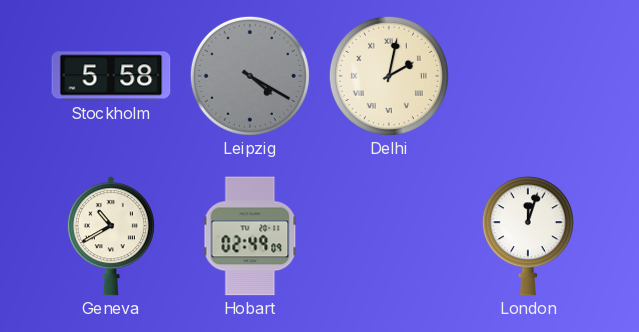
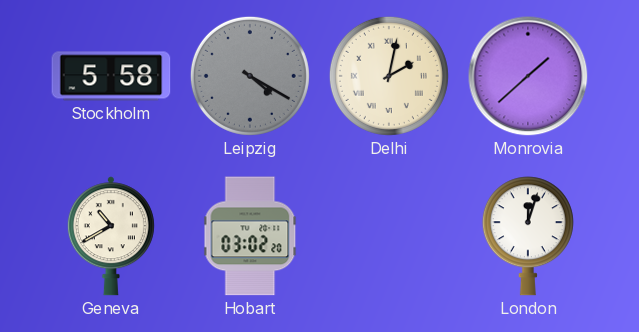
Monrovia: none -> 1:38 (528, 76)
Hobart: 02:49 -> 03:02 (250, 236)
